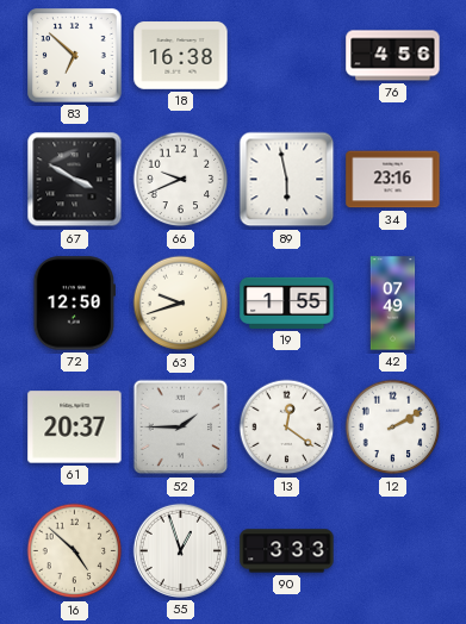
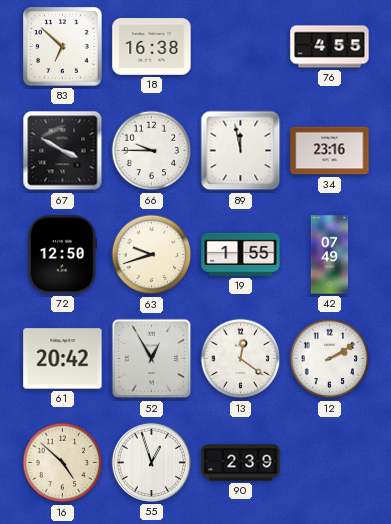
76: 4:56 -> 4:55 (330, 47)
66: 9:41 -> 9:45 (152, 151)
89: 5:58 -> 11:58 (241, 151)
61: 20:37 -> 20:42 (63, 359)
52: 1:45 -> 12:55 (152, 359)
90: 3:33 -> 2:39 (241, 463)
